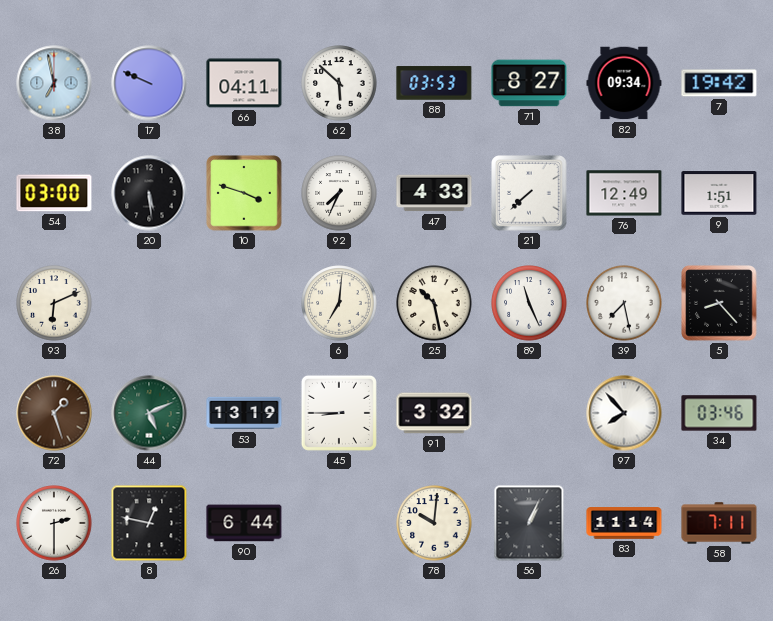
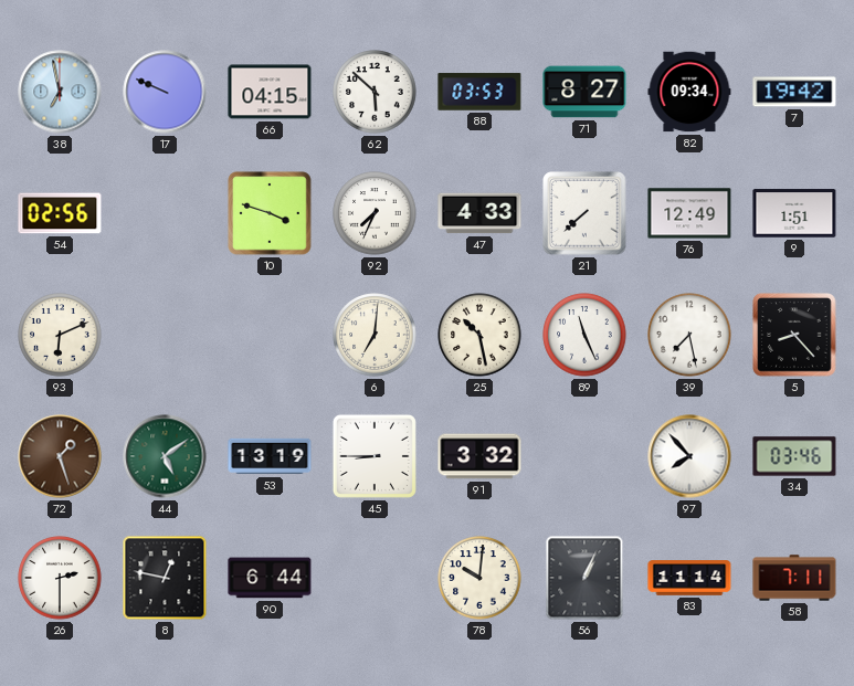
66: 04:11 -> 04:15 (270, 92)
54: 03:00 -> 02:56 (60, 213)
20: 5:29 -> none (149, 193)
44: 5:11 -> 5:09 (165, 456)
